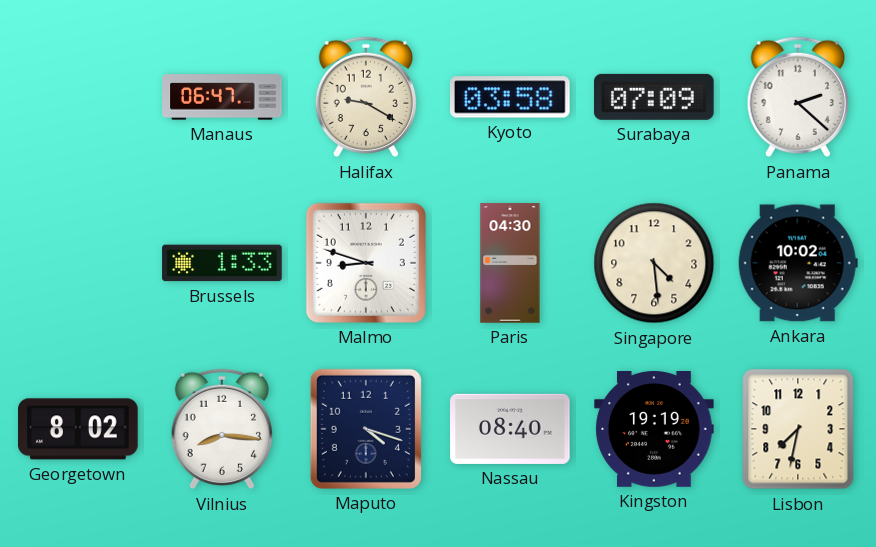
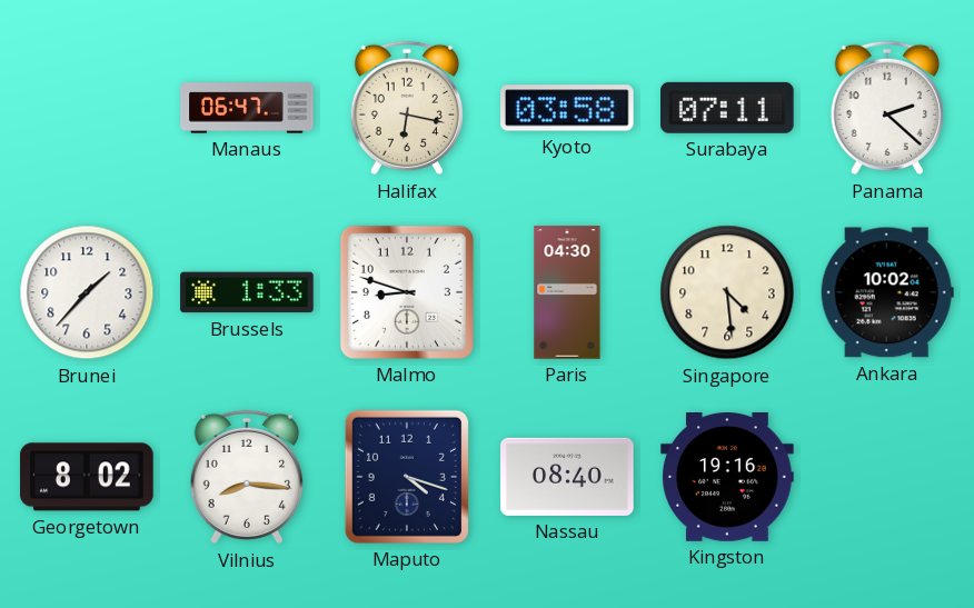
Halifax: 9:20 -> 6:17 (407, 108)
Surabaya: 07:09 -> 07:11 (728, 108)
Brunei: none -> 1:37 (87, 292)
Kingston: 19:19 -> 19:16 (727, 478)
Lisbon: 7:32 -> none (798, 429)
